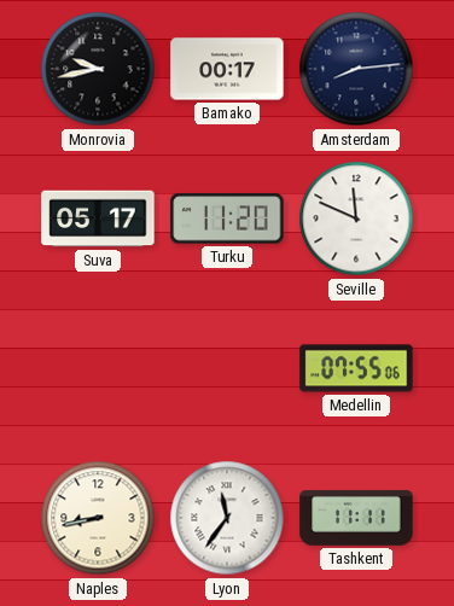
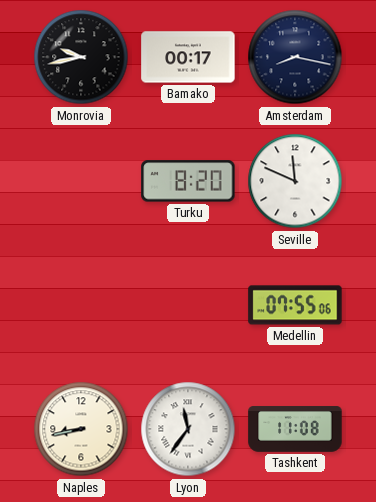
Amsterdam: 8:14 -> 8:17 (295, 57)
Suva: 05:17 -> none (98, 218)
Turku: 11:20 -> 8:20 (188, 181)
Tashkent: 11:11 -> 11:08 (295, 429)
